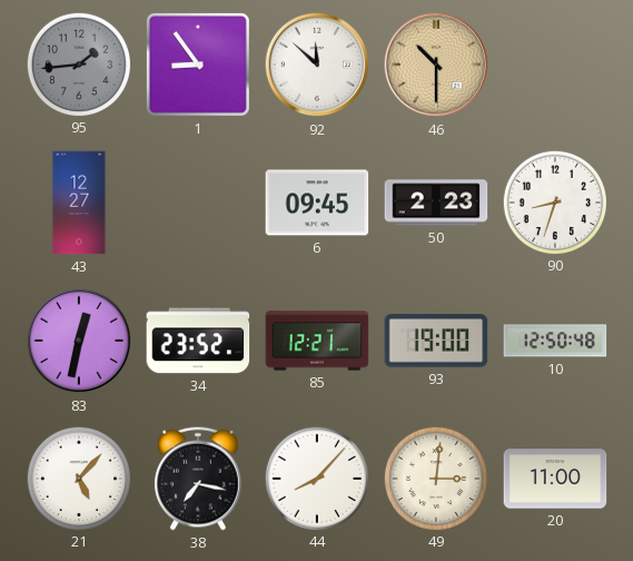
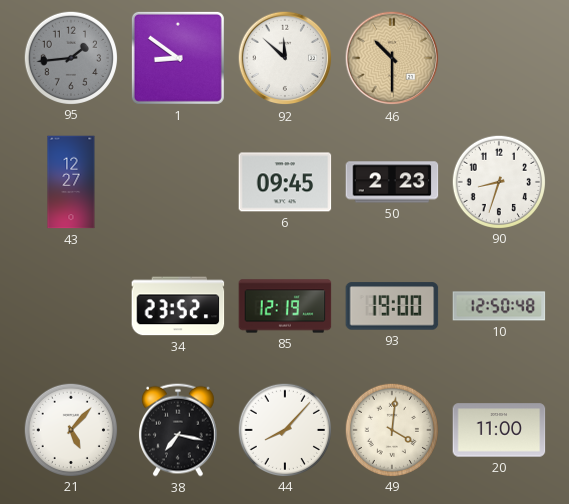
1: 8:54 -> 8:51 (178, 58)
83: 12:32 -> none (79, 341)
85: 12:21 -> 12:19 (285, 306)
49: 3:01 -> 4:01 (391, 429)
